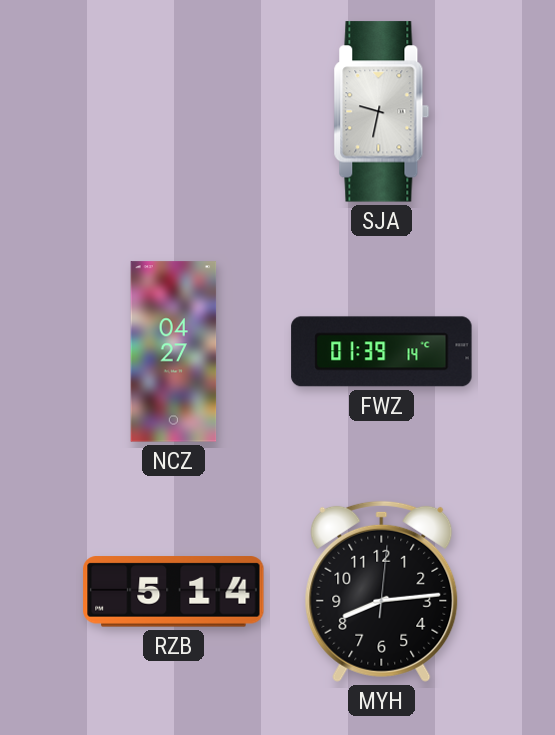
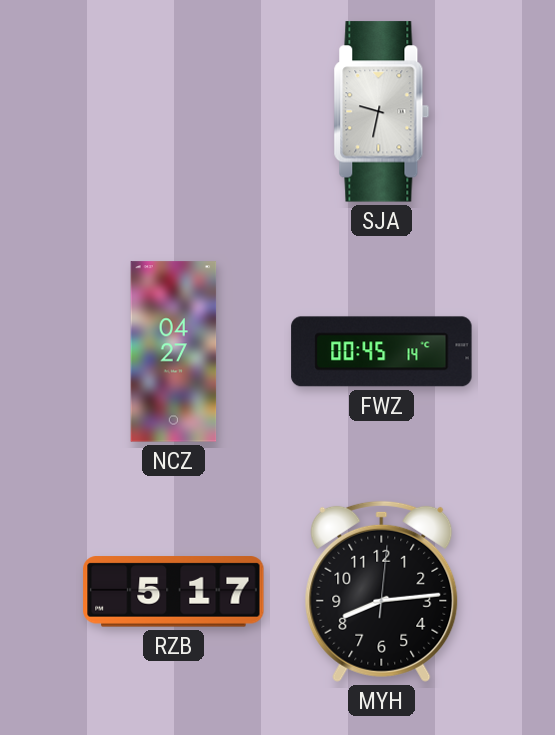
FWZ: 01:39 -> 00:45 (382, 352)
RZB: 5:14 -> 5:17 (174, 592)
